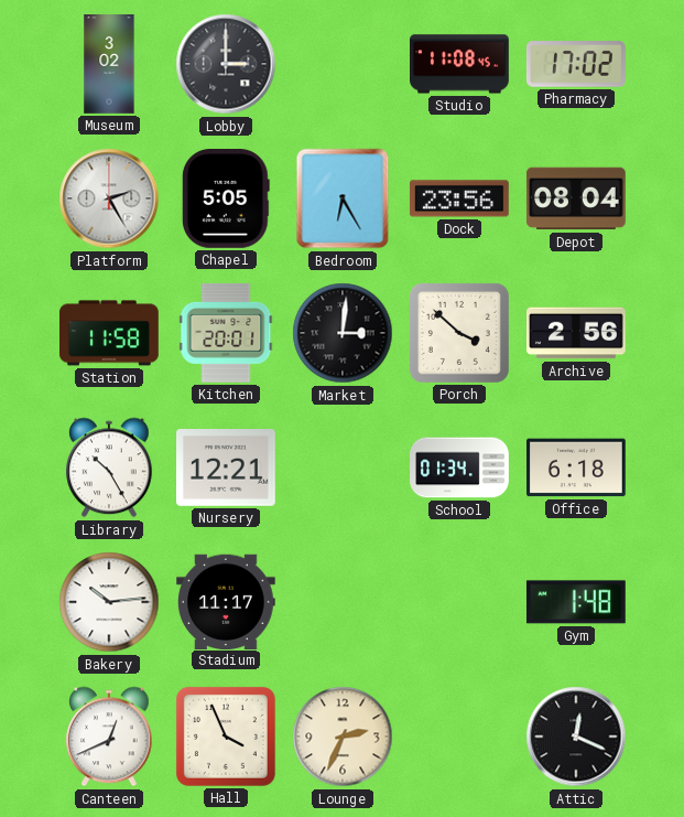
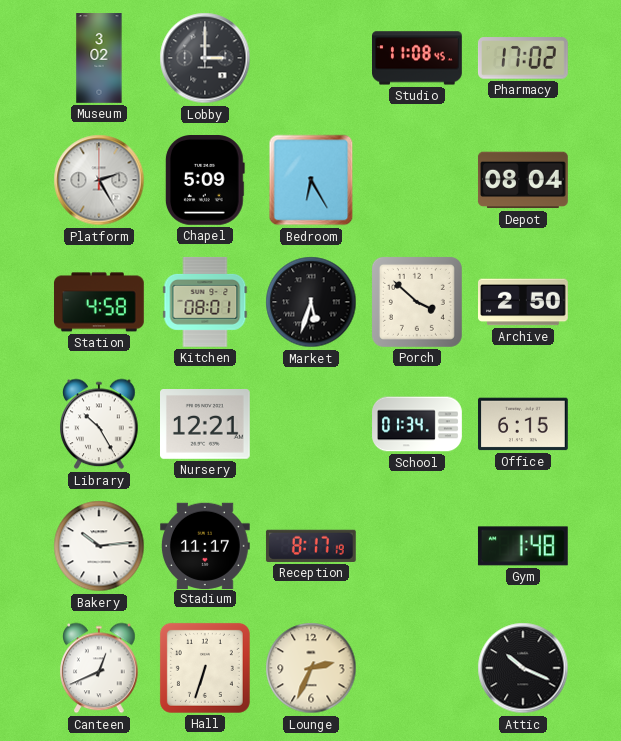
Chapel: 5:05 -> 5:09 (205, 181)
Dock: 23:56 -> none (459, 198)
Station: 11:58 -> 4:58 (100, 302)
Kitchen: 20:01 -> 08:01 (205, 302)
Market: 3:01 -> 5:33 (311, 302)
Archive: 2:56 -> 2:50 (524, 302)
Office: 6:18 -> 6:15 (524, 424)
Reception: none -> 8:17 (311, 546)
Hall: 3:56 -> 6:33 (205, 668)
Attic: 12:19 -> 10:19 (523, 668)
